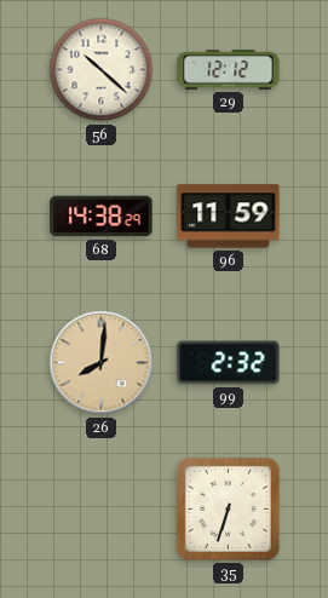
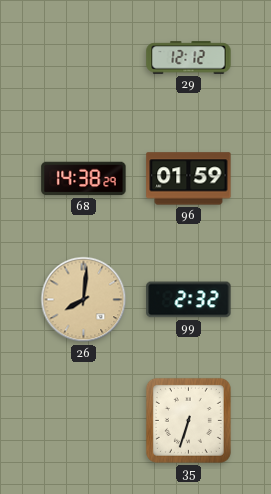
56: 10:22 -> none (102, 70)
96: 11:59 -> 01:59 (189, 179)
